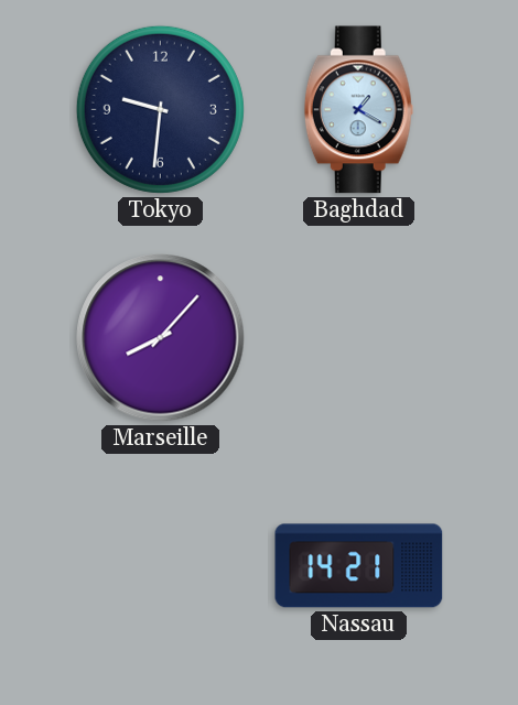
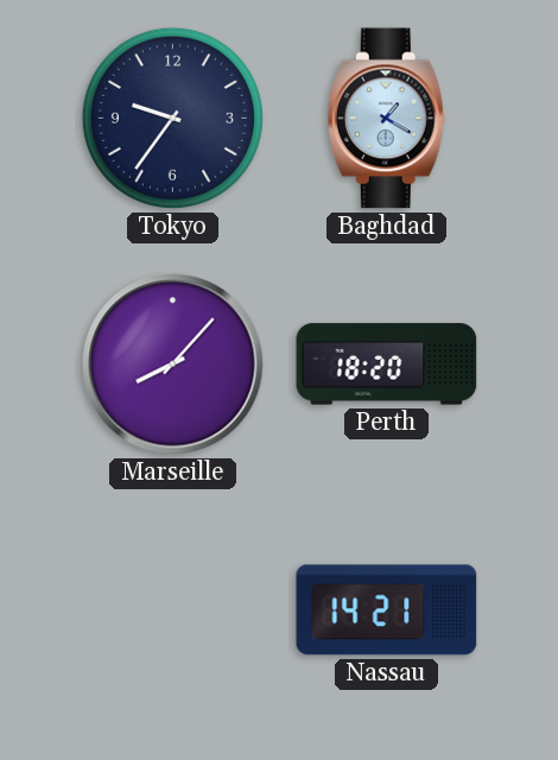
Tokyo: 9:31 -> 9:36 (172, 118)
Perth: none -> 18:20 (387, 365)
